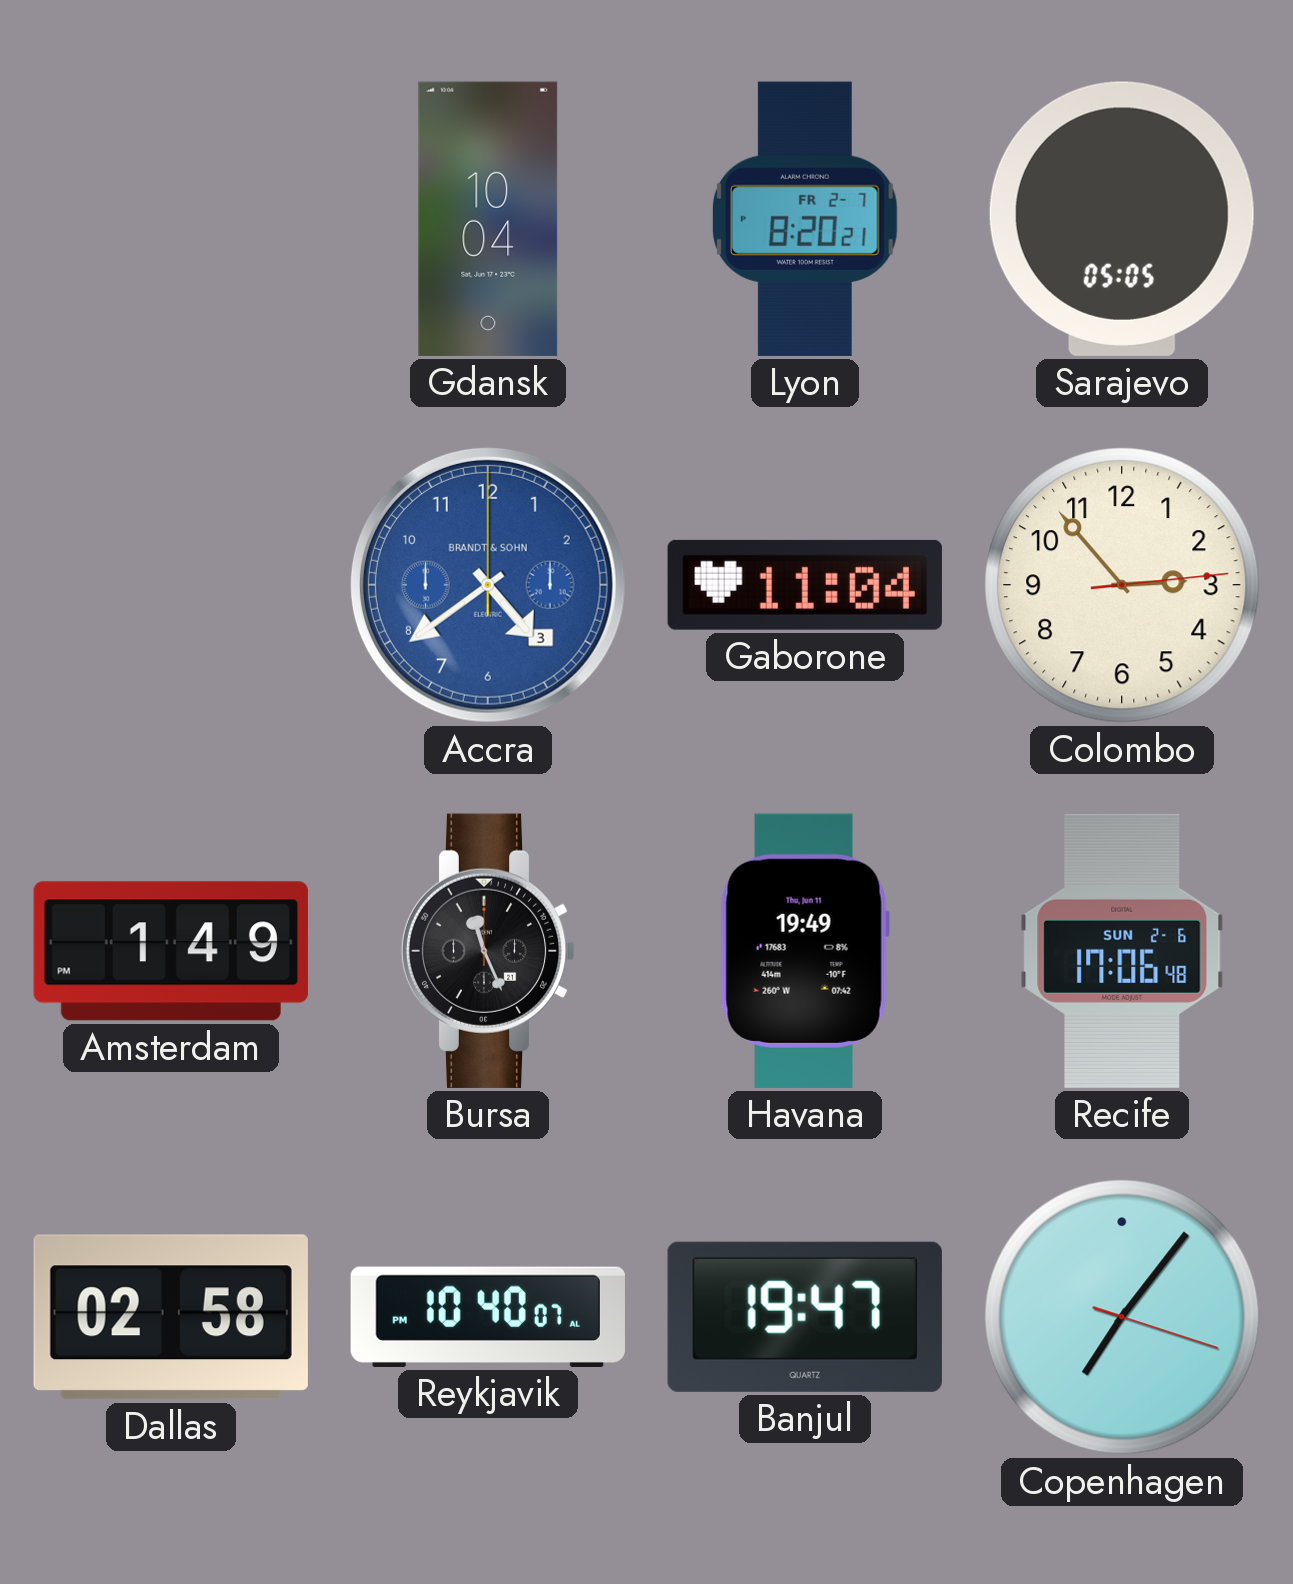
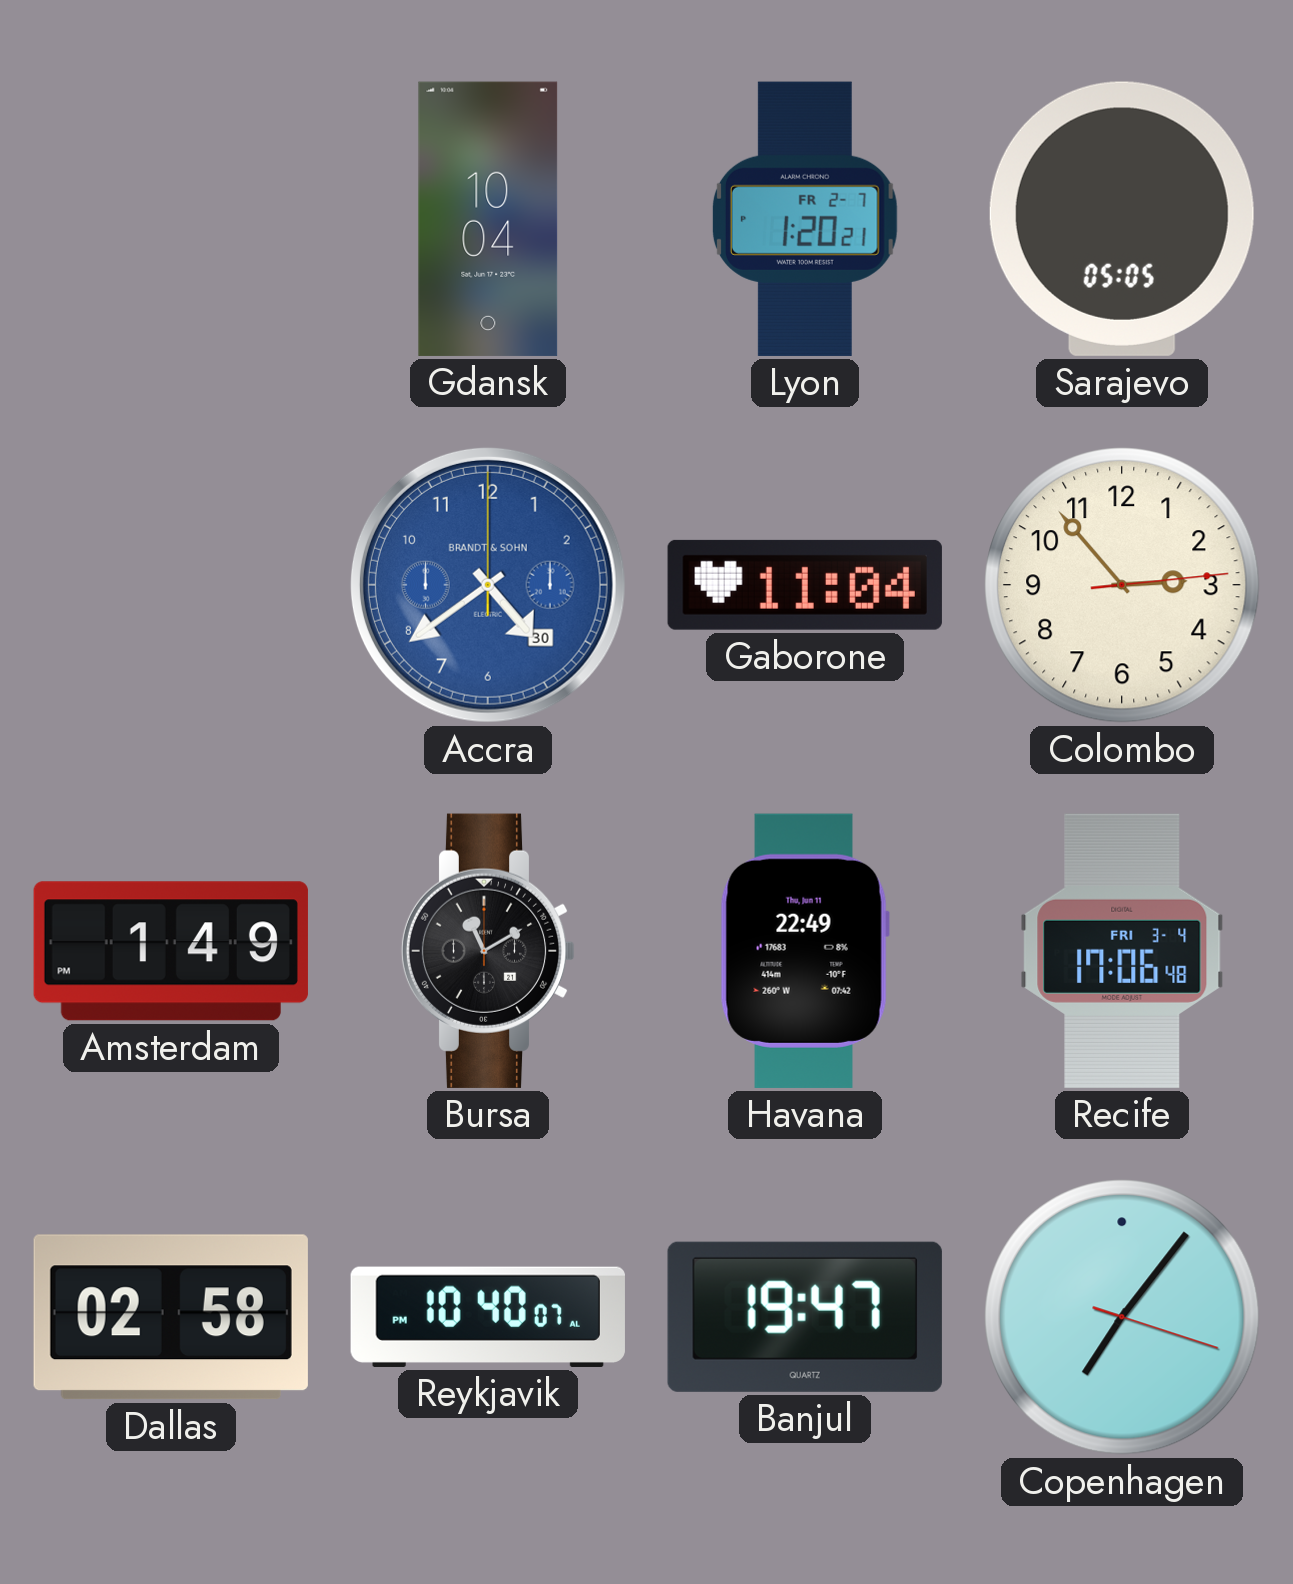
Lyon: 8:20 -> 1:20 (805, 219)
Accra date: 3 -> 30 (488, 585)
Bursa: 11:26 -> 11:10 (488, 951)
Havana: 19:49 -> 22:49 (805, 951)
Recife date: SUN 2-6 -> FRI 3-4 (1122, 951)
